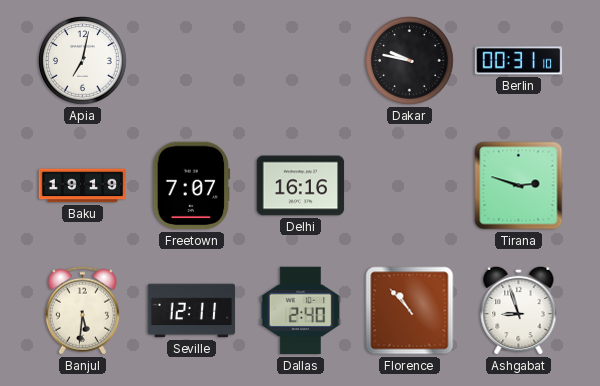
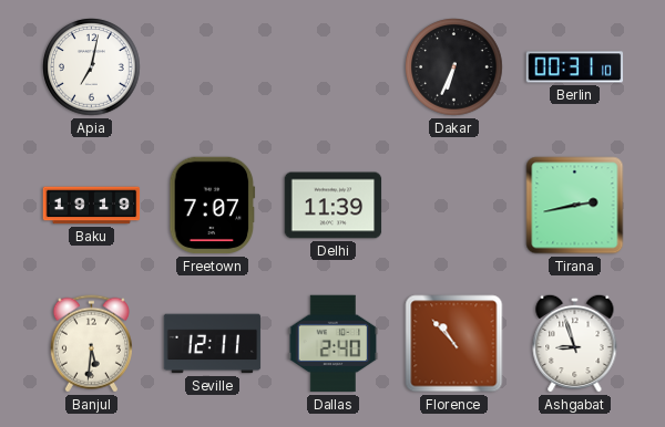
Dakar: 9:47 -> 6:34 (454, 67)
Delhi: 16:16 -> 11:39 (334, 206)
Tirana: 2:48 -> 2:43 (575, 206)
